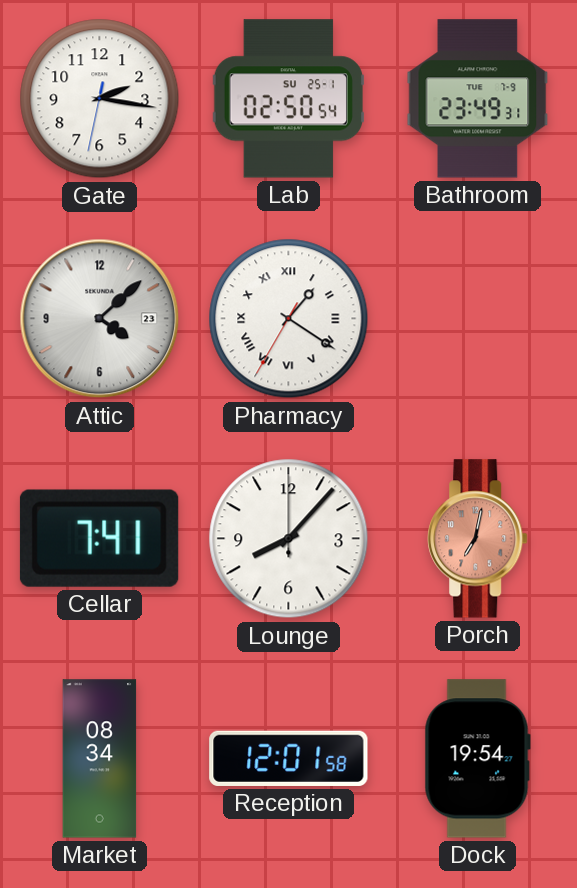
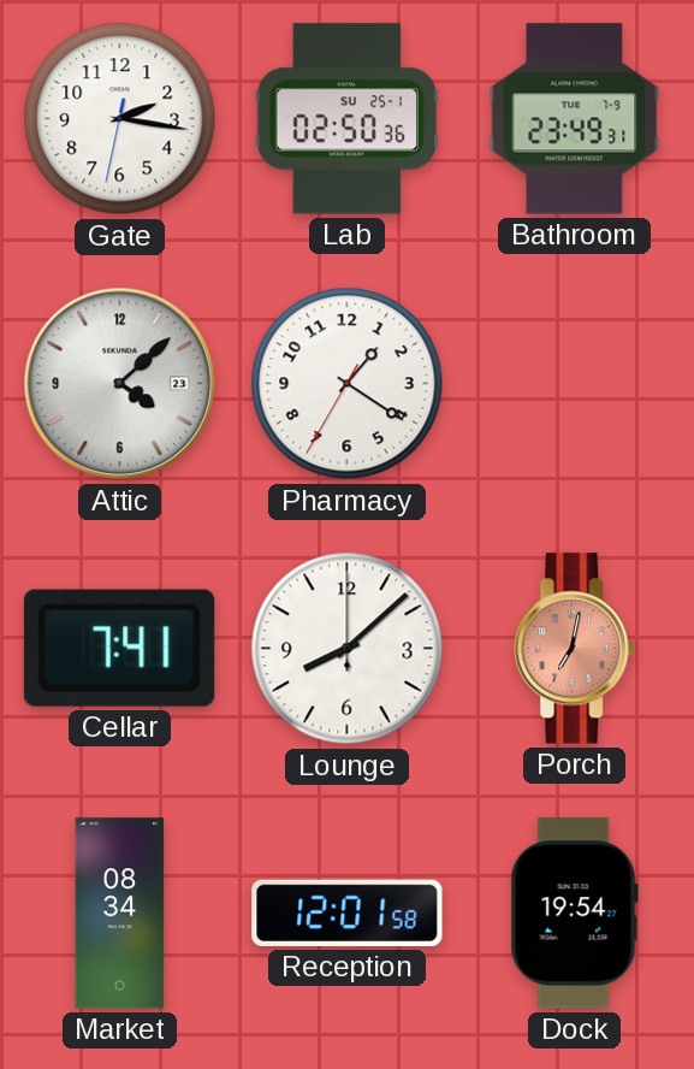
Lab: 02:50:54 -> 02:50:36 (346, 119)
Pharmacy numerals: Roman -> Arabic (348, 384)
Lounge: 8:07 -> 8:08 (348, 649)
